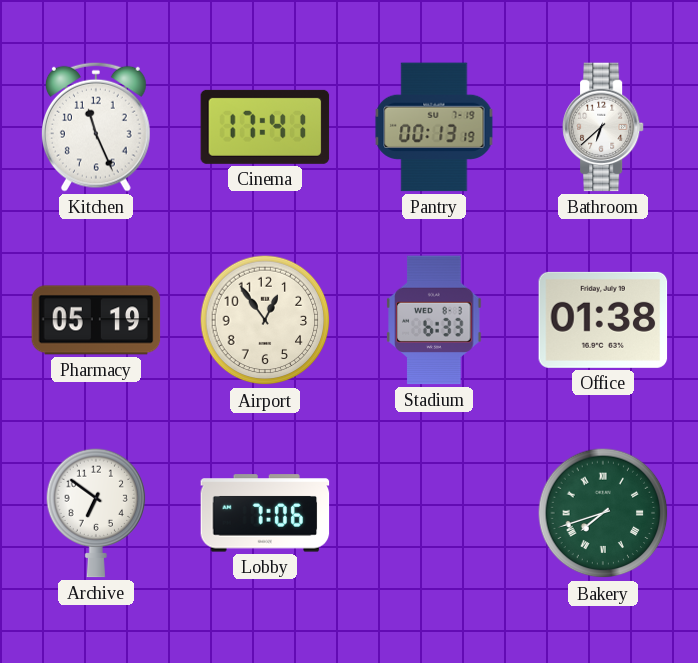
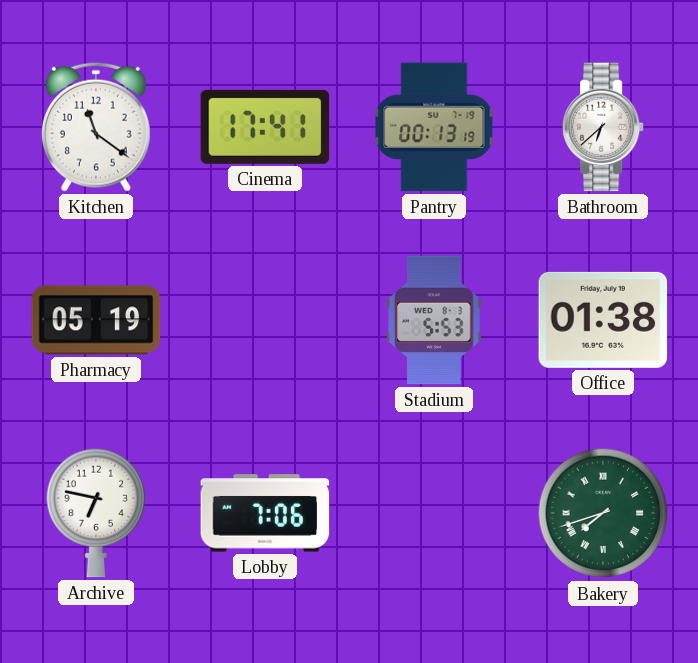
Kitchen: 11:26 -> 11:21 (96, 127)
Airport: 12:54 -> none (265, 320)
Stadium: 6:33 -> 5:53 (434, 320)
Archive: 6:51 -> 6:47 (96, 513)
